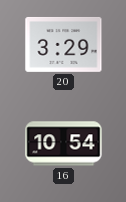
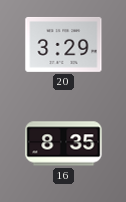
16: 10:54 -> 8:35 (64, 144)
